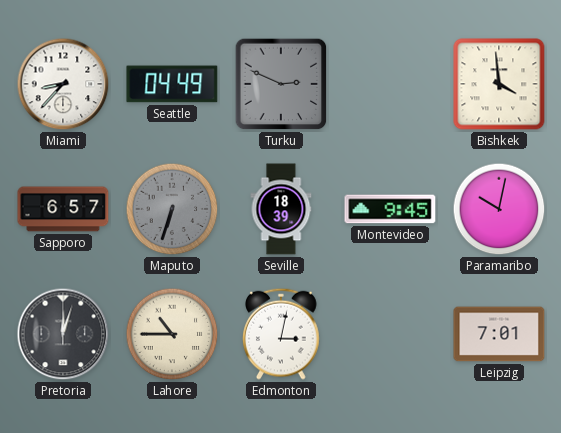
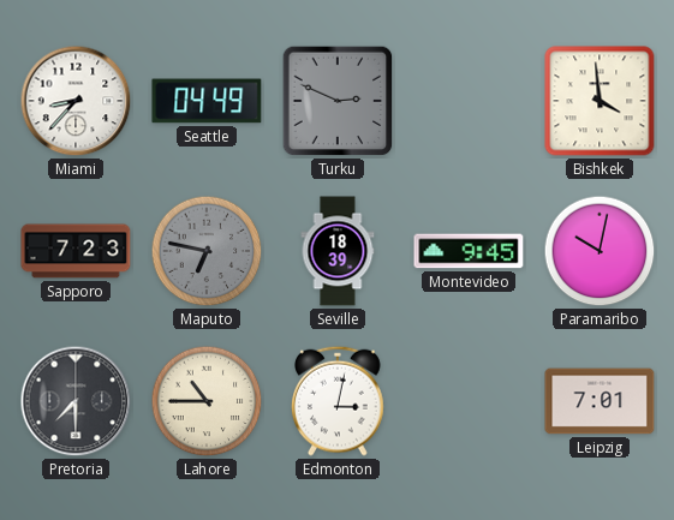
Sapporo: 6:57 -> 7:23 (76, 251)
Maputo: 6:33 -> 6:47 (207, 251)
Pretoria: 12:03 -> 7:30 (76, 401)
